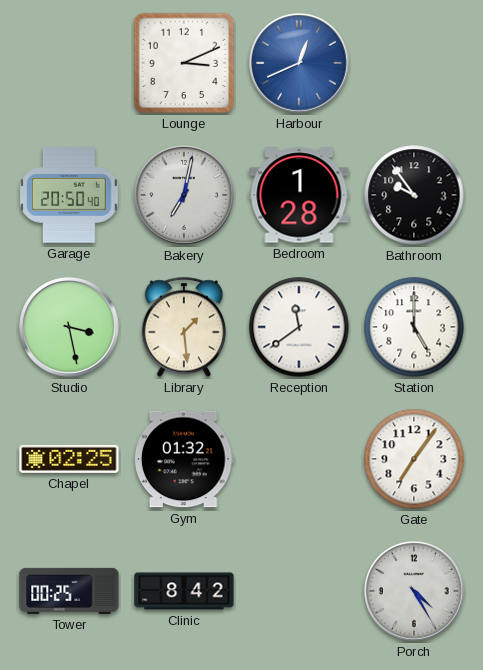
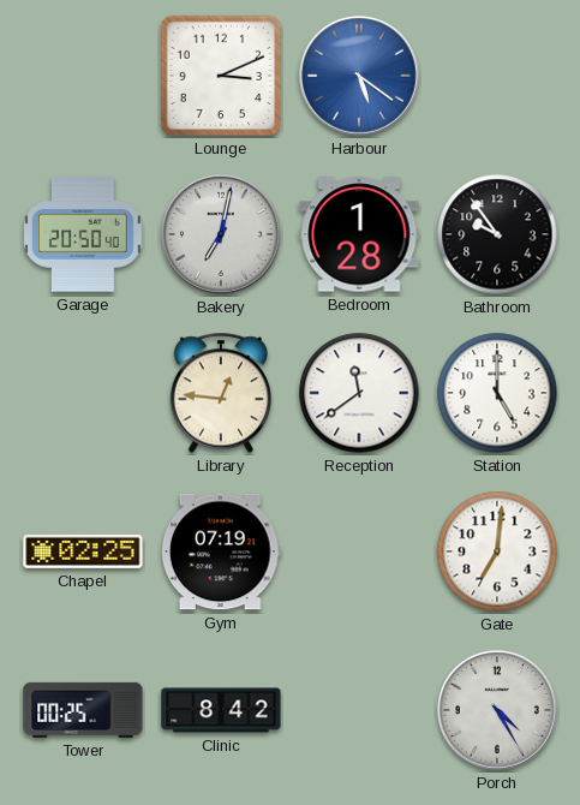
Harbour: 12:41 -> 5:21 (359, 76)
Studio: 3:28 -> none (69, 327)
Library: 1:29 -> 12:46 (221, 393)
Gym: 01:32 -> 07:19 (221, 551)
Gate: 7:06 -> 7:01 (497, 551)
